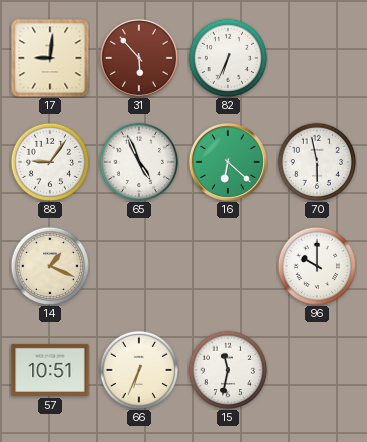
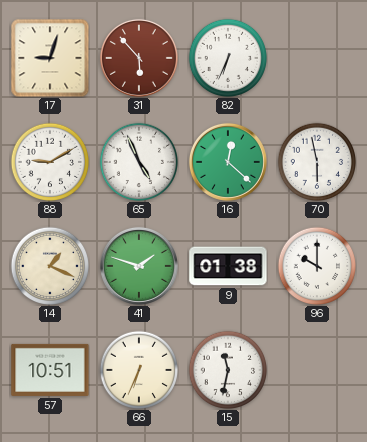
17: 9:01 -> 9:03 (50, 58)
88: 9:06 -> 9:10 (50, 162)
16: 6:22 -> 12:22 (228, 162)
41: none -> 1:48 (139, 266)
9: none -> 01:38 (228, 266)
